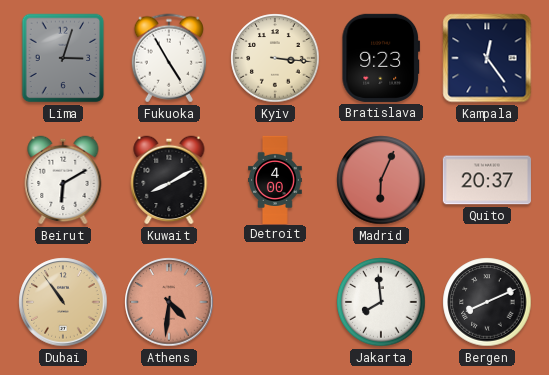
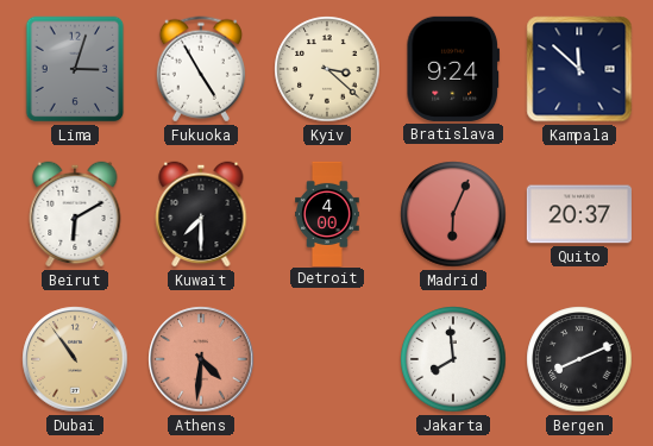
Kyiv: 3:16 -> 3:22 (327, 69)
Bratislava: 9:23 -> 9:24 (453, 69)
Kampala: 12:24 -> 11:52 (579, 69)
Kuwait: 8:10 -> 7:30 (201, 214)
